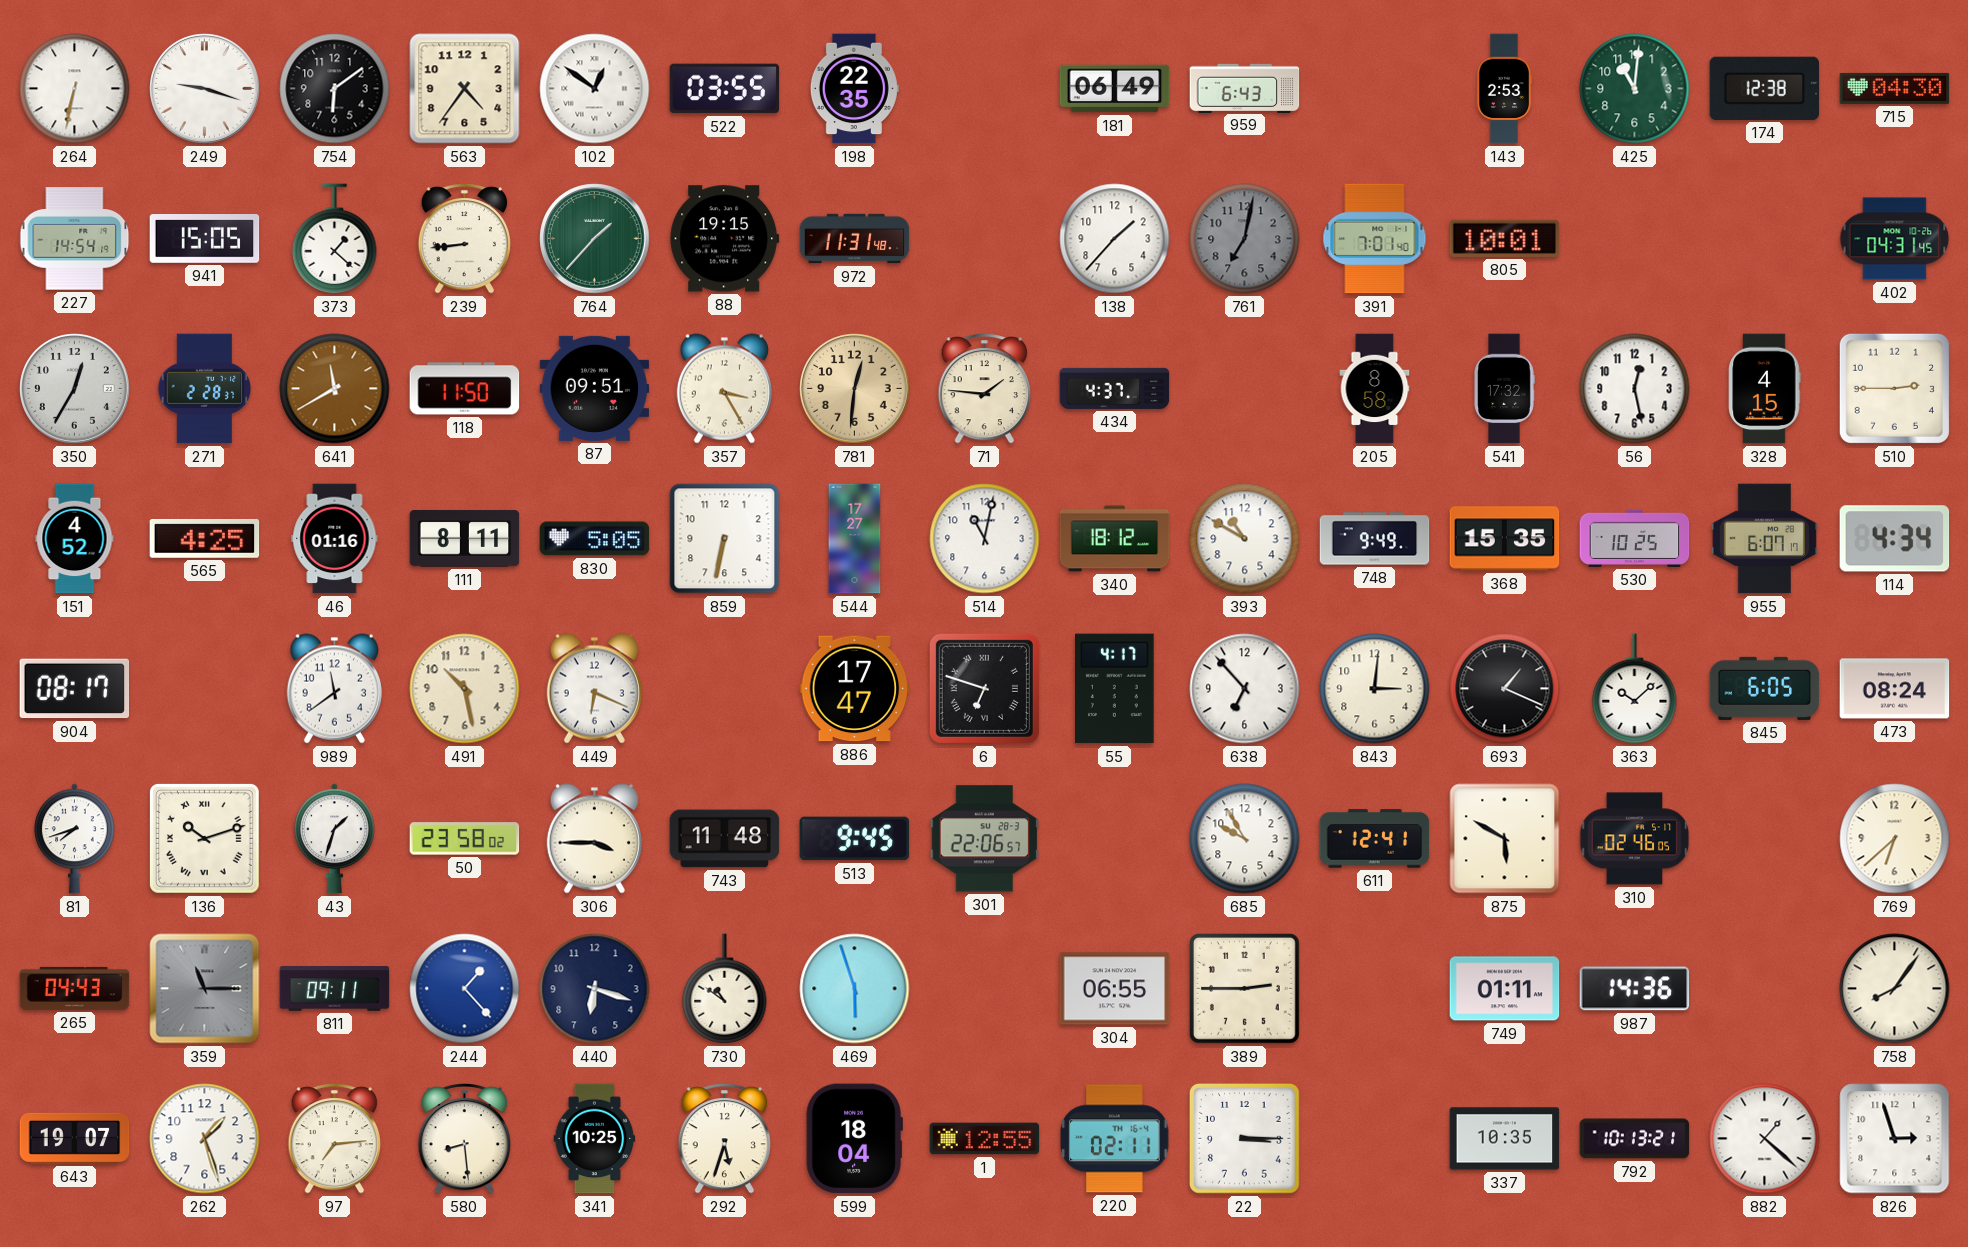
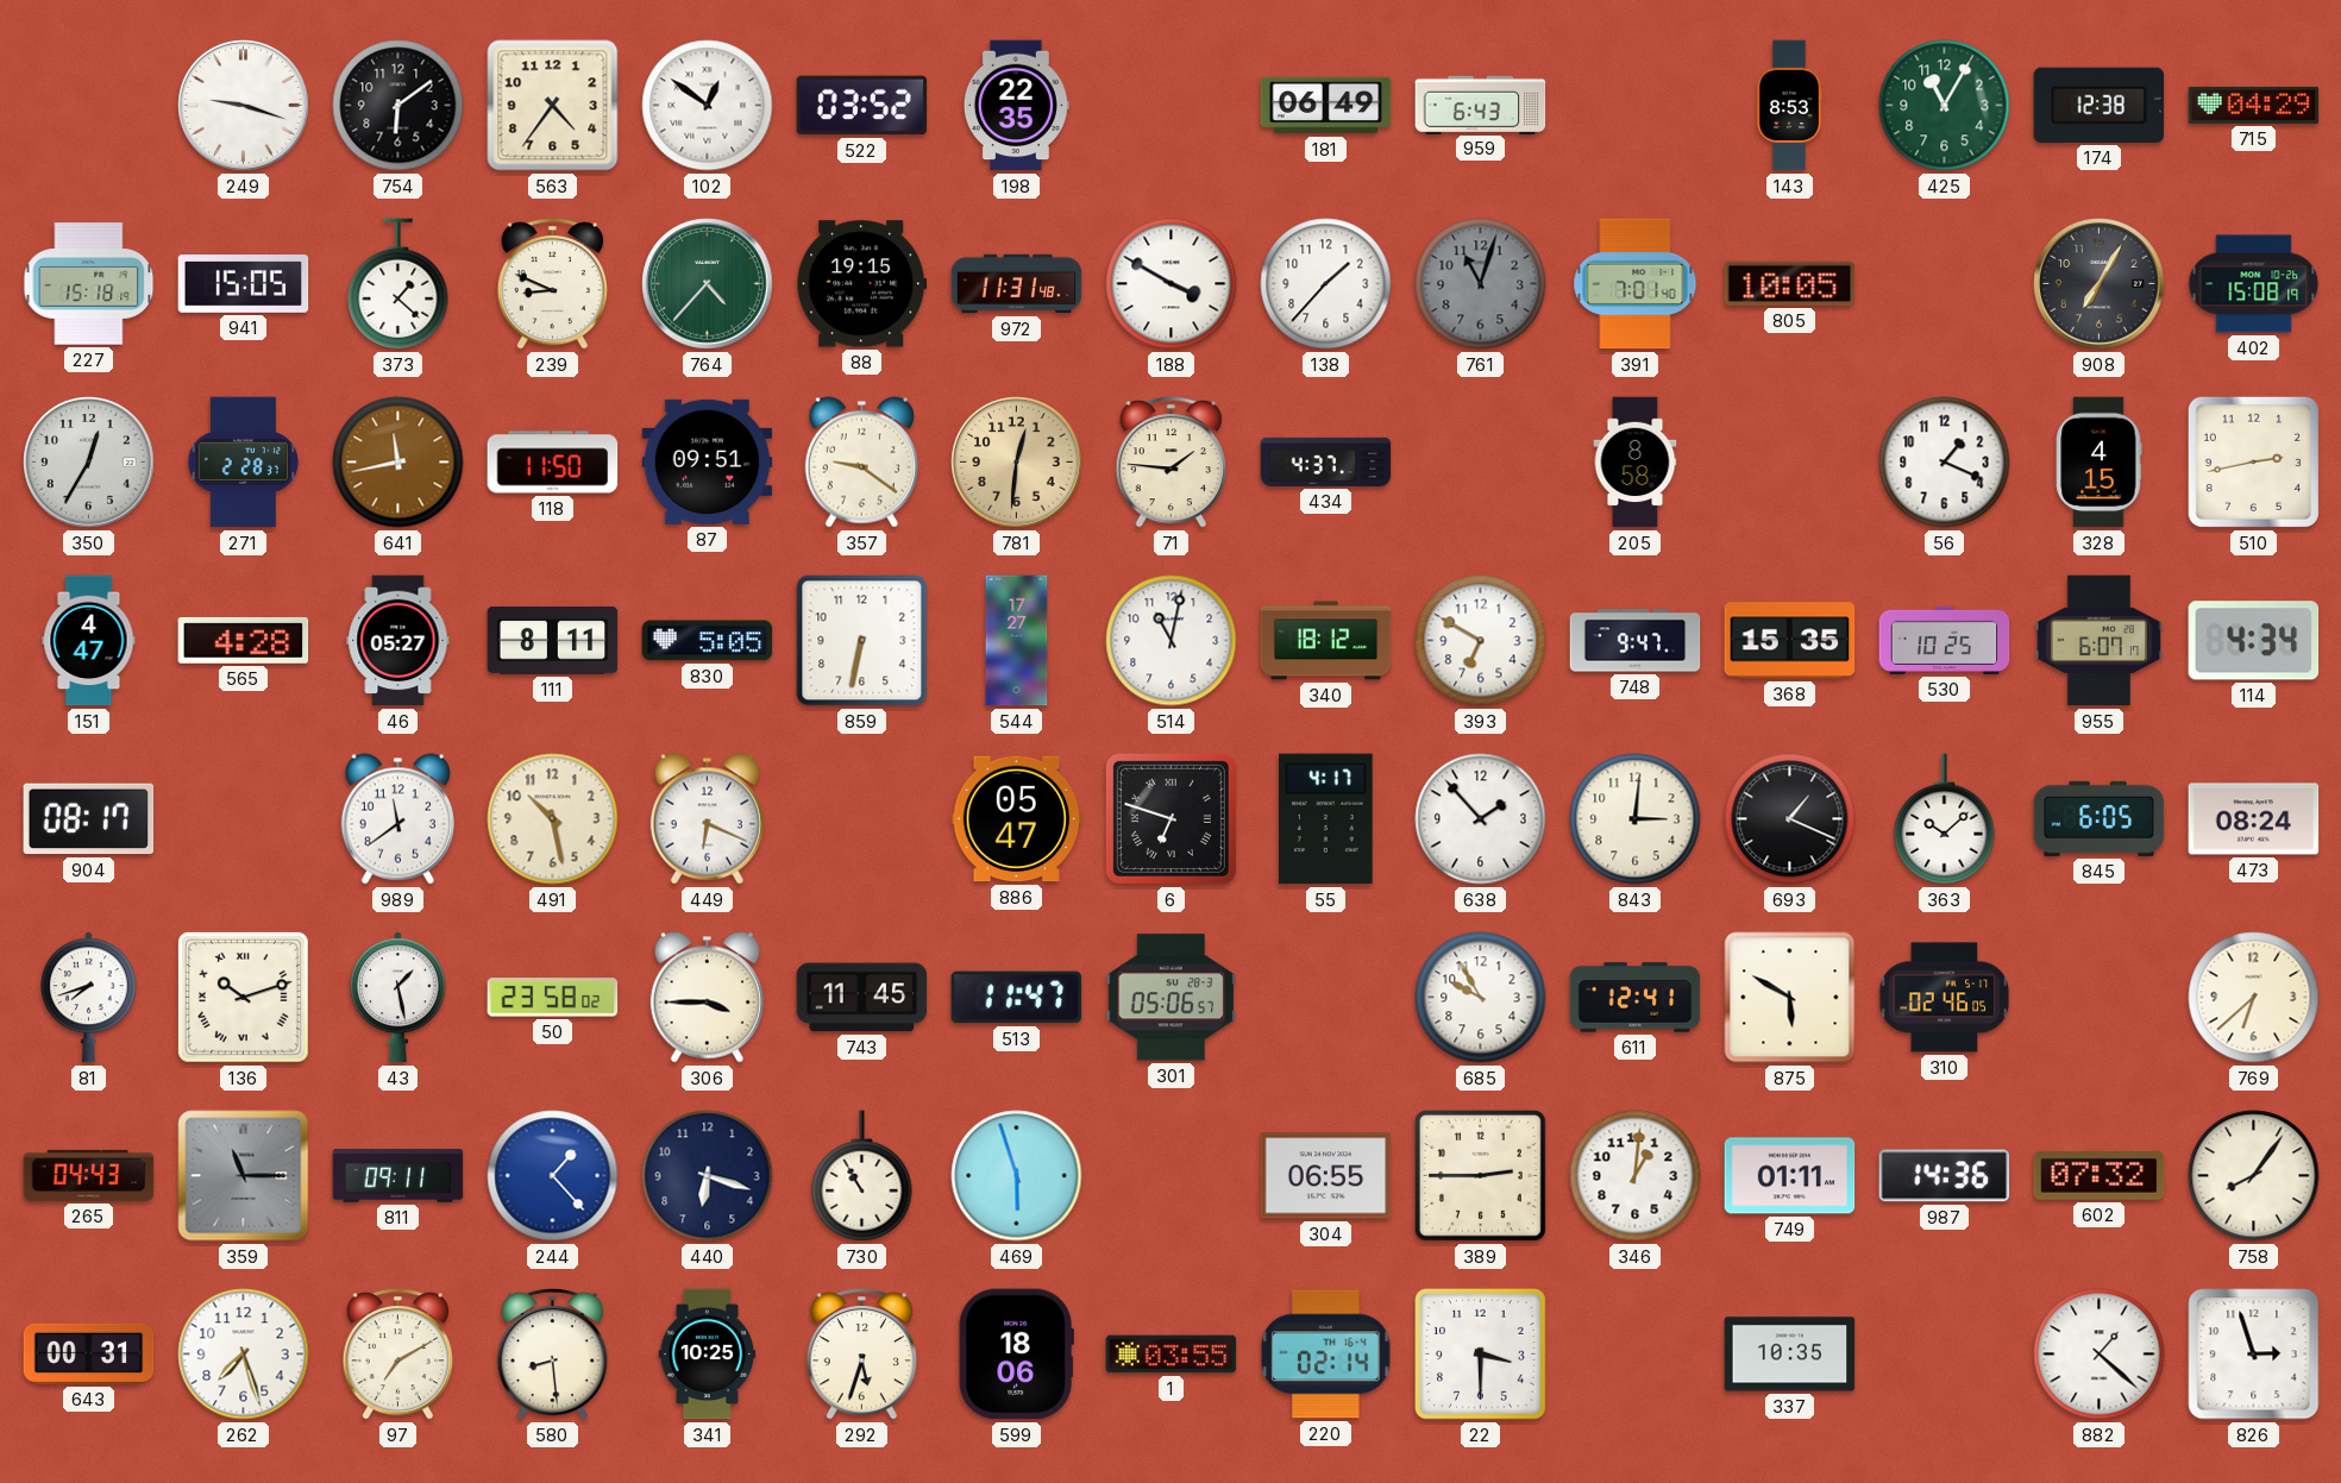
264: 6:32 -> none (75, 89)
522: 03:55 -> 03:52 (862, 106)
143: 2:53 -> 8:53 (1789, 106)
425: 11:01 -> 11:05 (1945, 106)
715: 04:30 -> 04:29 (2254, 105)
227: 14:54 -> 15:18 (89, 284)
239: 8:44 -> 8:49 (552, 284)
764: 1:37 -> 4:37 (708, 284)
188: none -> 3:50 (1172, 284)
761: 7:02 -> 11:03 (1481, 284)
805: 10:01 -> 10:05 (1790, 283)
908: none -> 7:05 (2100, 284)
402: 04:31 -> 15:08 (2254, 284)
641: 11:40 -> 11:43 (398, 463)
357: 3:25 -> 9:21 (861, 463)
541: 17:32 -> none (1504, 389)
56: 12:28 -> 1:19 (1945, 463)
510: 2:45 -> 2:43 (2253, 461)
151: 4:52 -> 4:47 (89, 641)
565: 4:25 -> 4:28 (244, 640)
46: 01:16 -> 05:27 (398, 641)
393: 10:50 -> 6:50 (1481, 641)
748: 9:49 -> 9:47 (1636, 641)
886: 17:47 -> 05:47 (1017, 819)
638: 6:53 -> 1:53 (1481, 819)
43: 1:33 -> 1:28 (398, 998)
743: 11:48 -> 11:45 (862, 998)
513: 9:45 -> 11:47 (1017, 998)
301: 22:06 -> 05:06 (1172, 998)
730: 10:51 -> 10:55 (862, 1176)
346: none -> 1:01 (1636, 1176)
602: none -> 07:32 (2100, 1175)
643: 19:07 -> 00:31 (89, 1353)
262: 1:27 -> 7:27 (244, 1355)
97: 7:14 -> 7:10 (397, 1355)
599: 18:04 -> 18:06 (1016, 1355)
1: 12:55 -> 03:55 (1172, 1355)
220: 02:11 -> 02:14 (1326, 1355)
22: 3:15 -> 3:30 (1481, 1355)
792: 10:13 -> none (1635, 1139)
